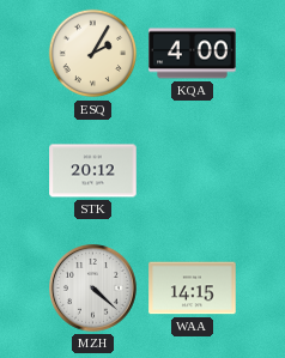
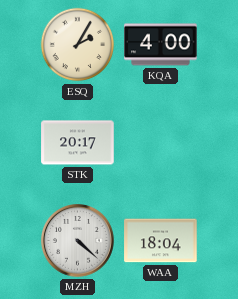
STK: 20:12 -> 20:17 (78, 143)
WAA: 14:15 -> 18:04 (161, 241)
